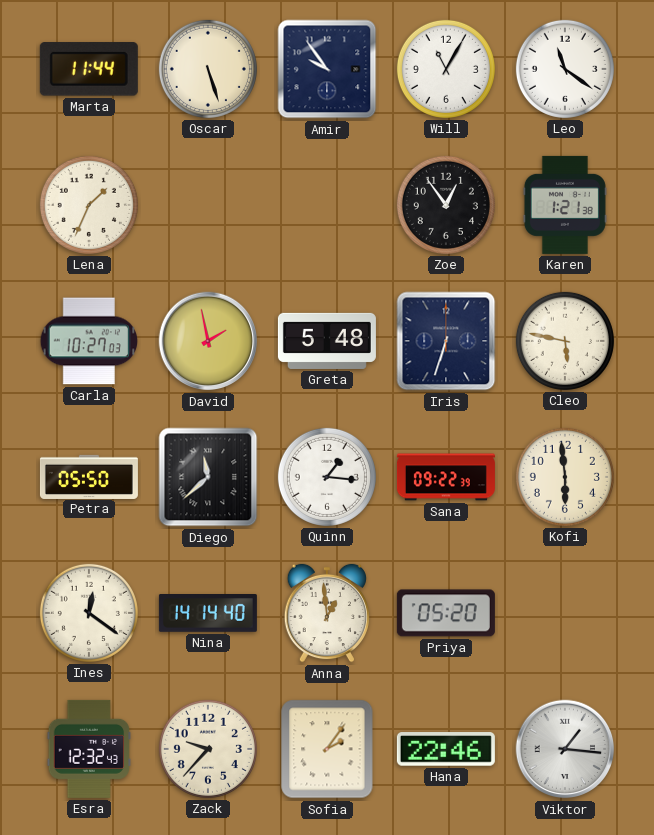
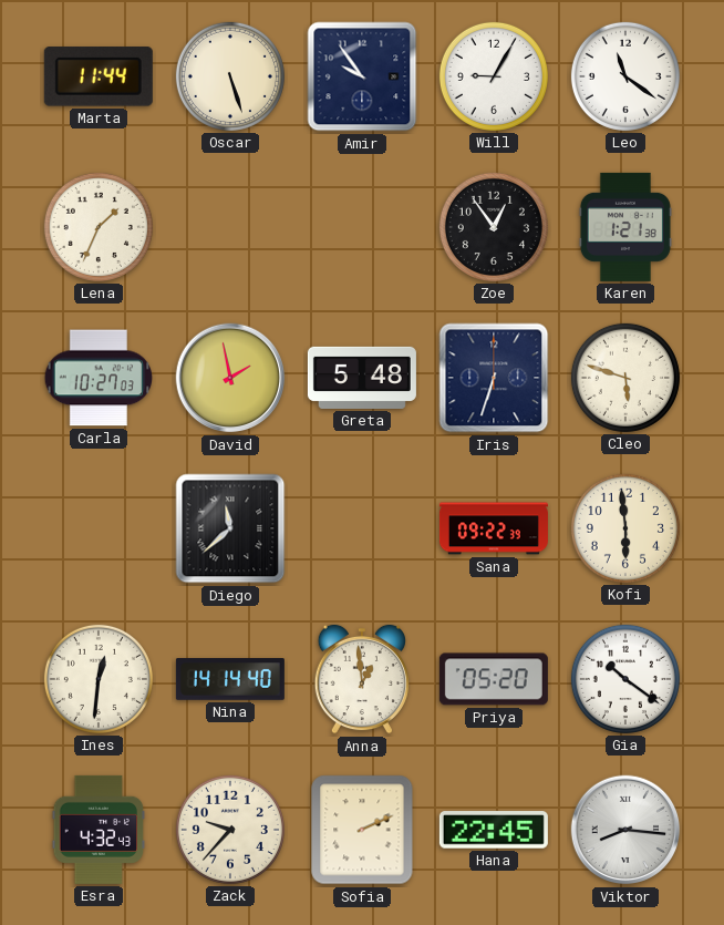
Will: 11:05 -> 9:05 (494, 76)
Cleo: 5:47 -> 5:48 (625, 378)
Petra: 05:50 -> none (89, 476)
Quinn: 1:16 -> none (327, 477)
Ines: 12:21 -> 12:31 (99, 679)
Gia: none -> 10:21 (625, 679)
Esra: 12:32 -> 4:32 (99, 830)
Sofia: 2:06 -> 2:11 (362, 830)
Hana: 22:46 -> 22:45 (494, 830)
Viktor: 1:16 -> 8:16 (625, 830)
